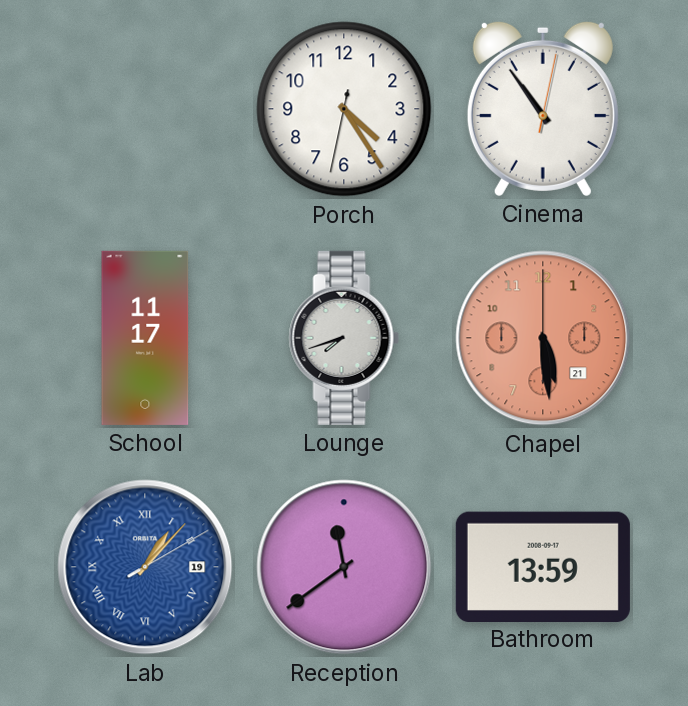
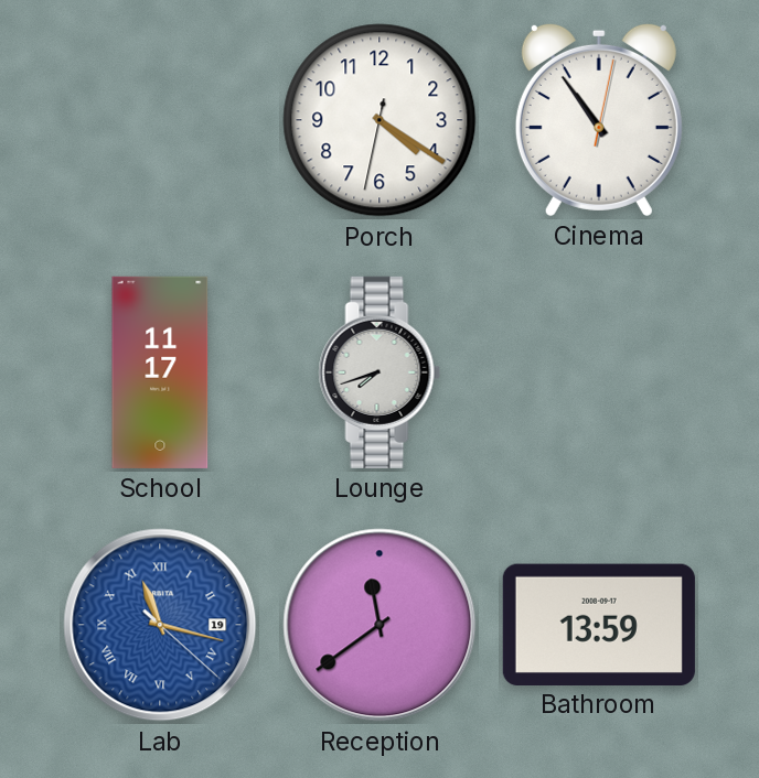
Porch: 4:24 -> 4:20 (379, 120)
Chapel: 5:29 -> none (543, 338)
Lab: 1:07 -> 11:17 (160, 625)
